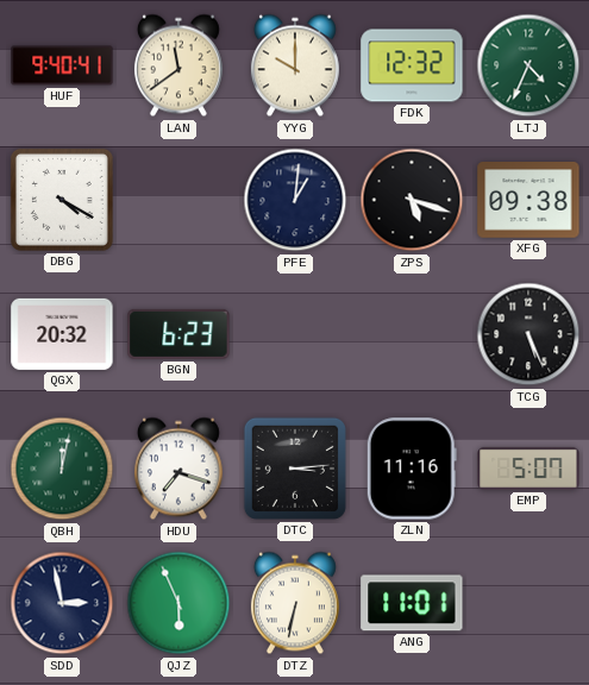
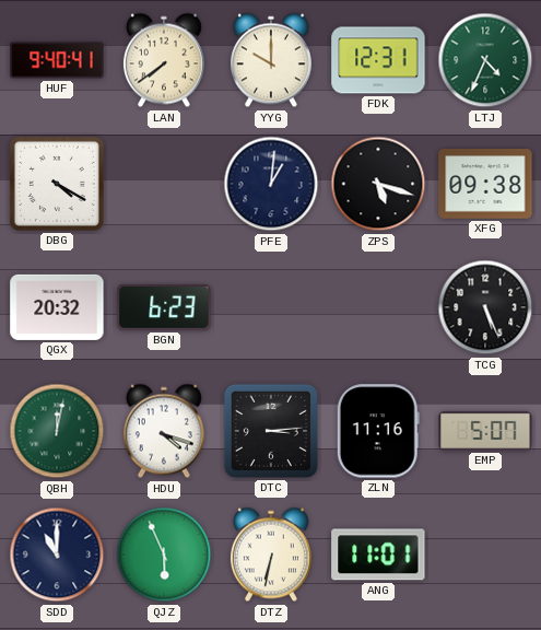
LAN: 11:39 -> 7:39 (164, 60)
FDK: 12:32 -> 12:31 (378, 60)
HDU: 7:18 -> 4:18 (164, 431)
SDD: 2:58 -> 11:00 (57, 555)
